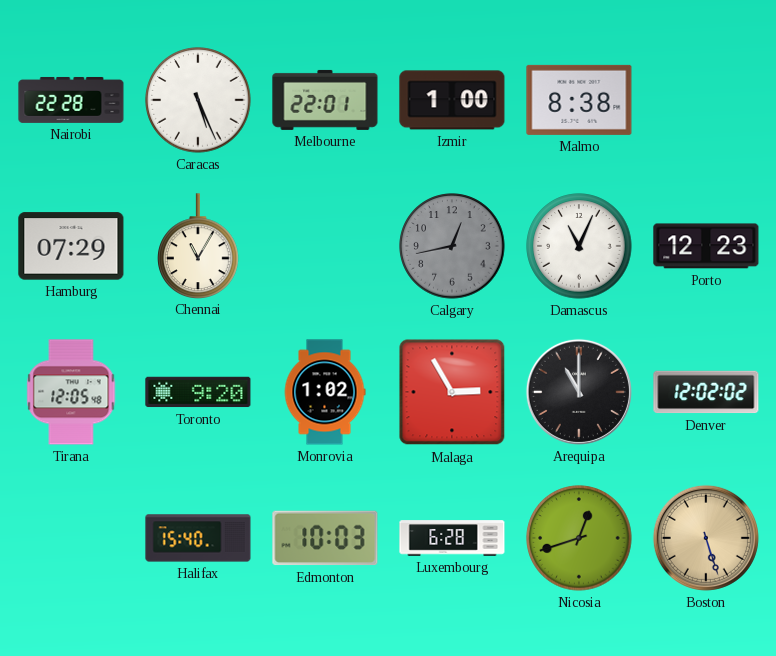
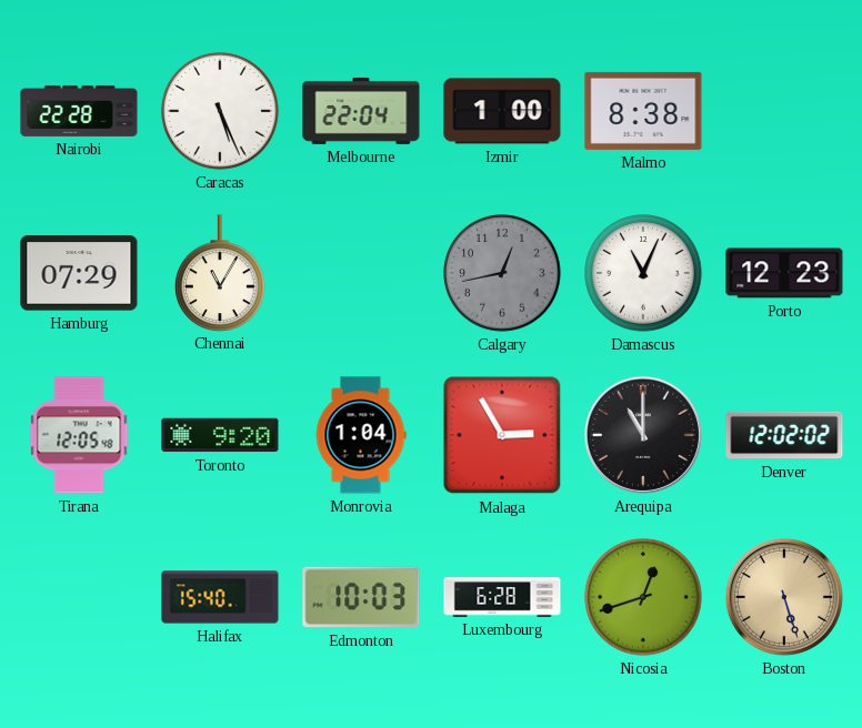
Melbourne: 22:01 -> 22:04 (361, 111)
Monrovia: 1:02 -> 1:04 (361, 435)
